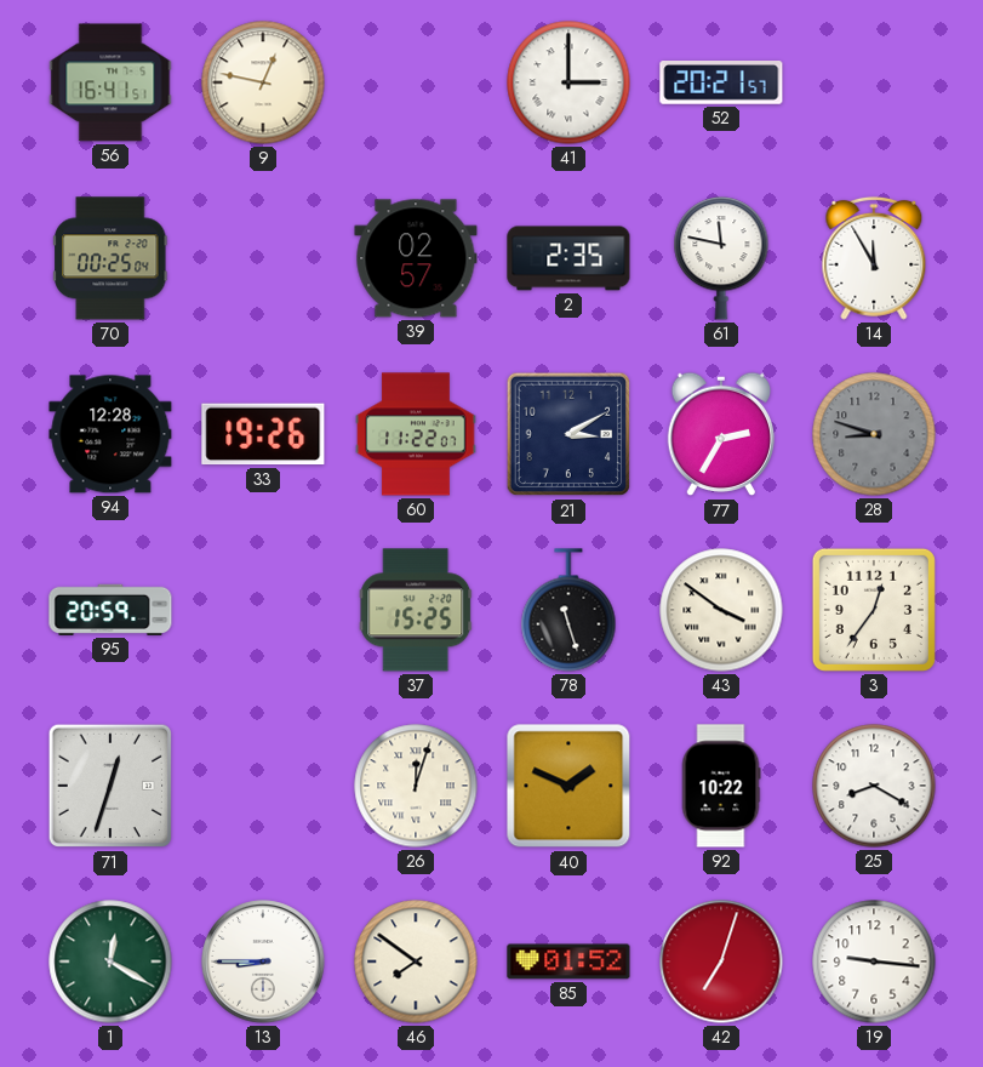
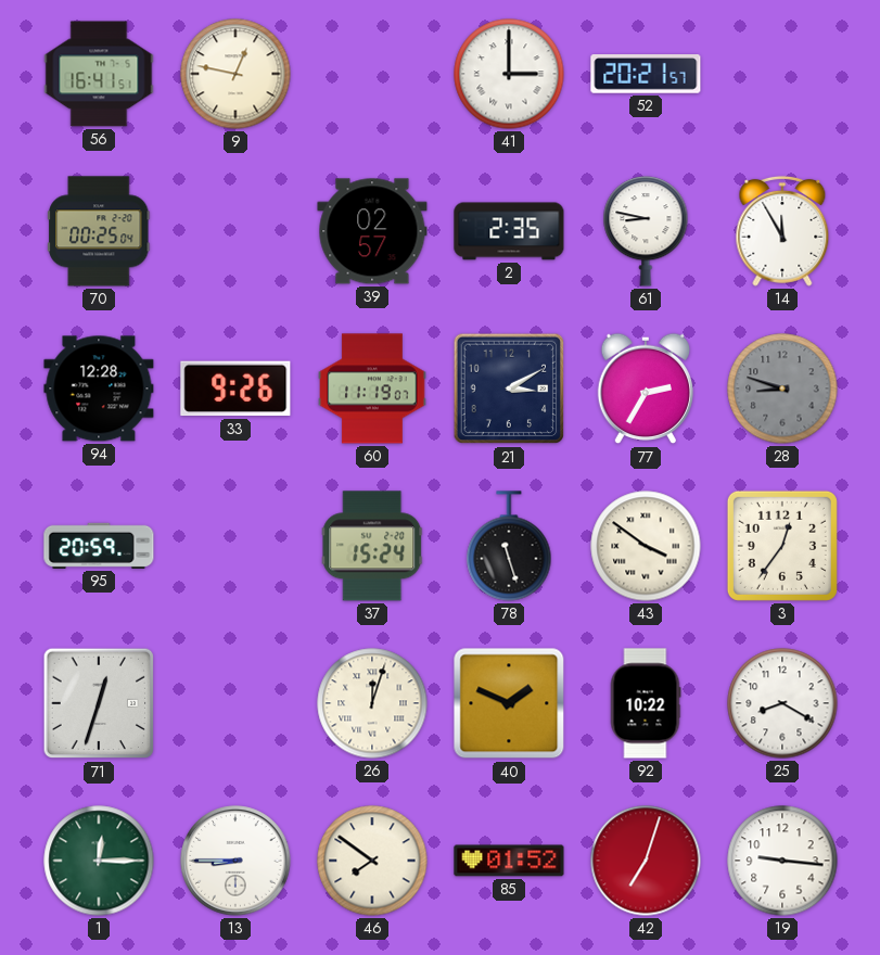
61: 11:47 -> 8:47 (646, 231)
33: 19:26 -> 9:26 (235, 389)
60: 11:22 -> 11:19 (372, 389)
37: 15:25 -> 15:24 (372, 546)
1: 12:20 -> 12:15 (99, 861)
